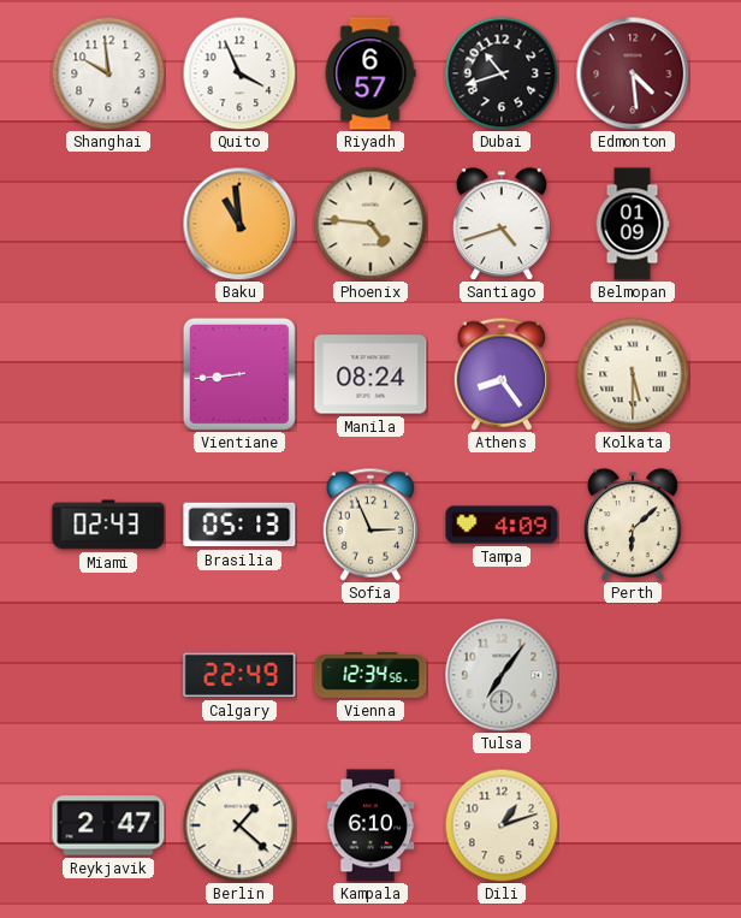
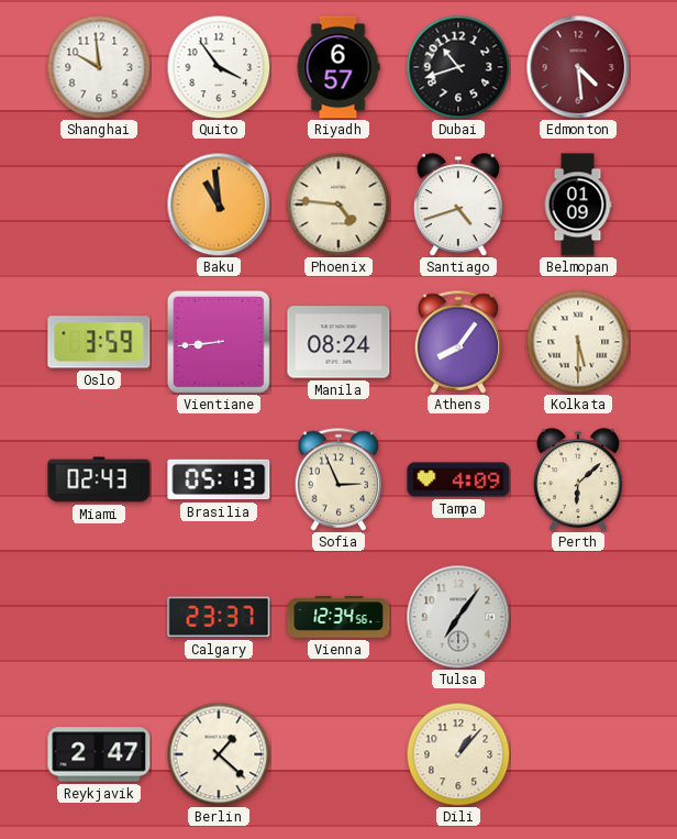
Quito: 3:56 -> 3:54 (219, 67)
Oslo: none -> 3:59 (99, 342)
Athens: 8:24 -> 8:06 (458, 342)
Calgary: 22:49 -> 23:37 (219, 617)
Kampala: 6:10 -> none (370, 825)
Dili: 1:12 -> 1:07 (458, 754)
